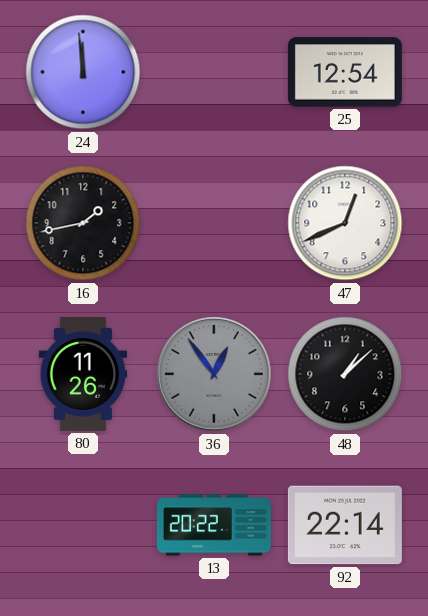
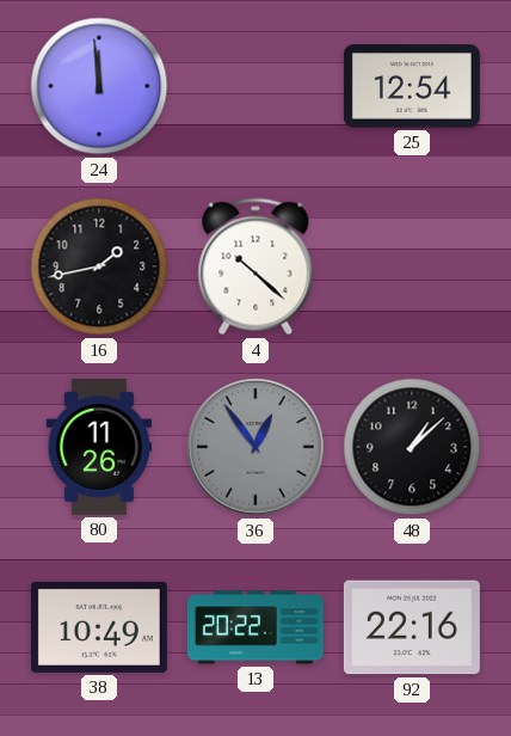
4: none -> 10:22 (255, 266)
47: 12:41 -> none (345, 223)
38: none -> 10:49 (99, 627)
92: 22:14 -> 22:16 (412, 627)
